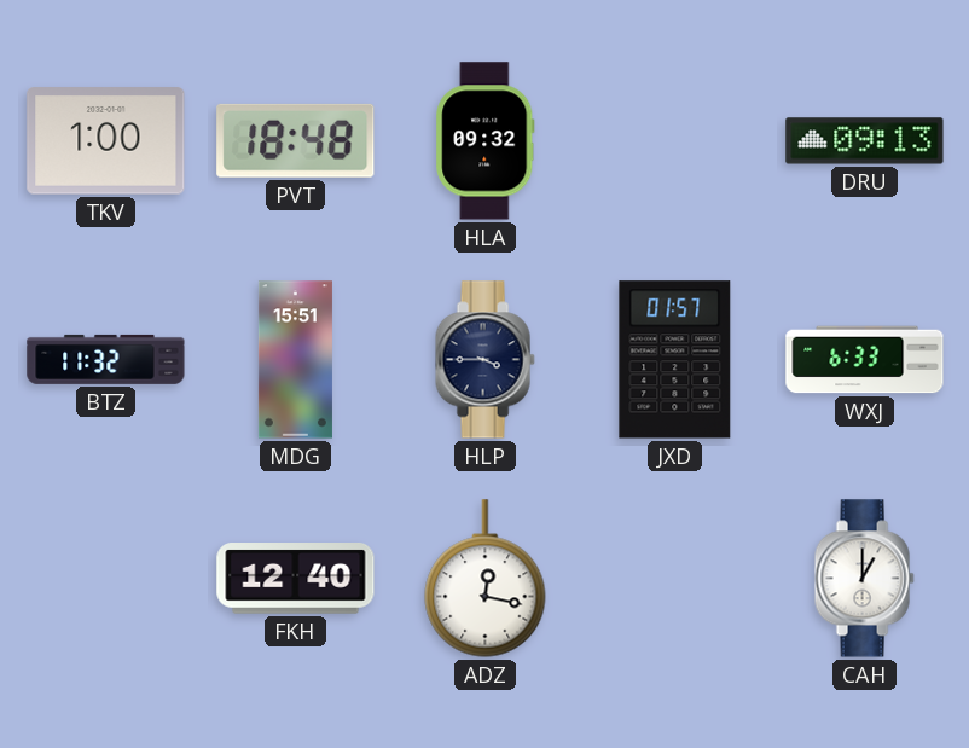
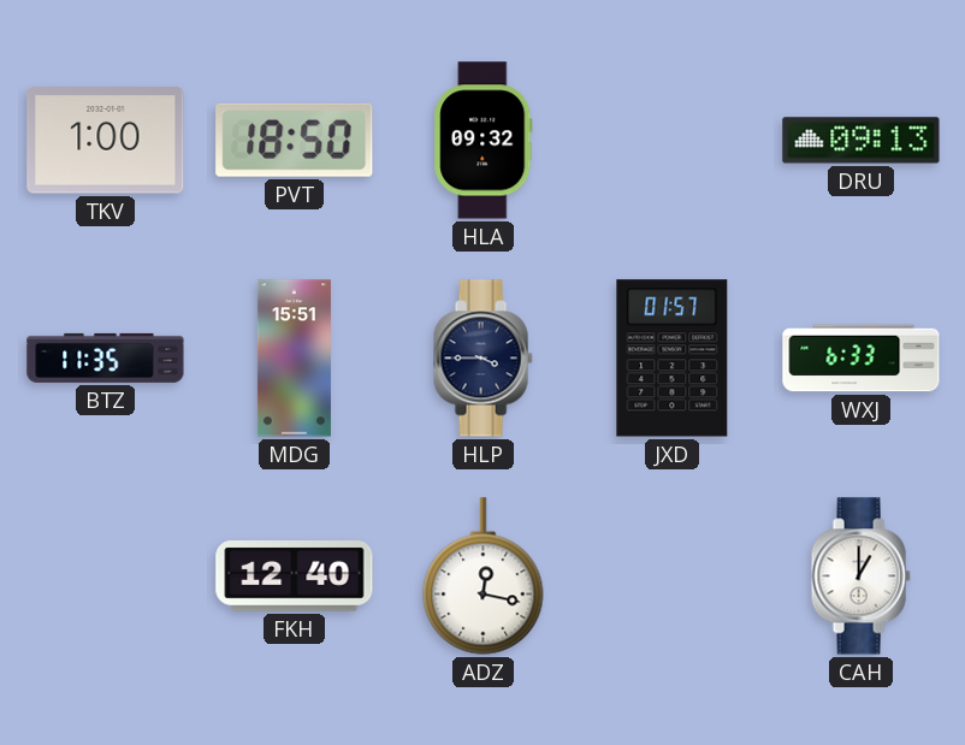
PVT: 18:48 -> 18:50 (295, 140)
BTZ: 11:32 -> 11:35 (106, 357)
